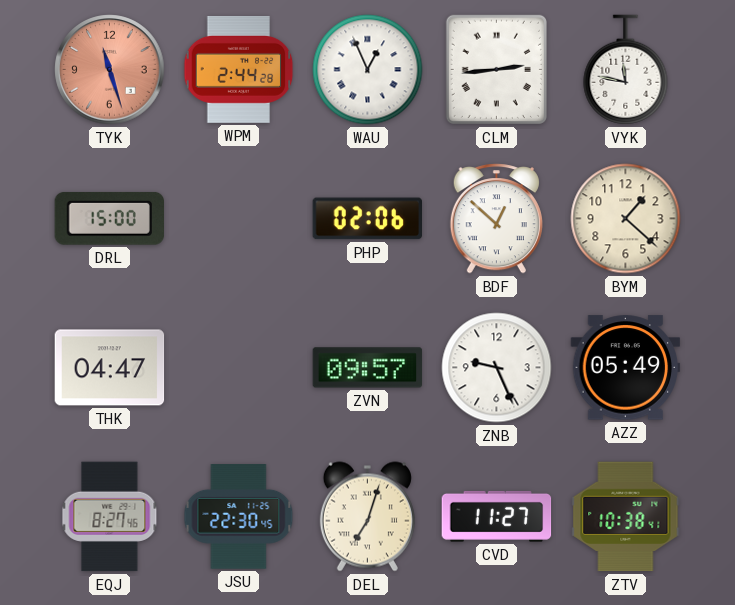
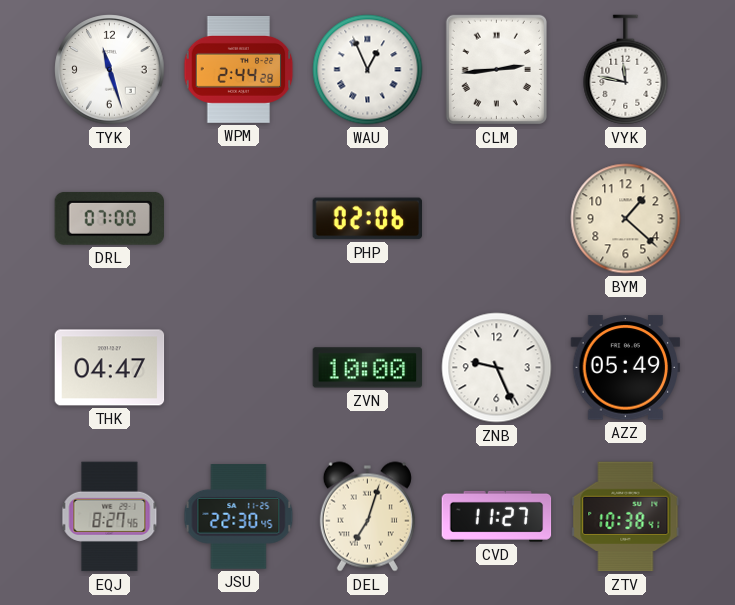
TYK dial: salmon -> white (110, 70)
DRL: 15:00 -> 07:00 (109, 218)
BDF: 12:52 -> none (496, 219)
ZVN: 09:57 -> 10:00 (368, 368)
